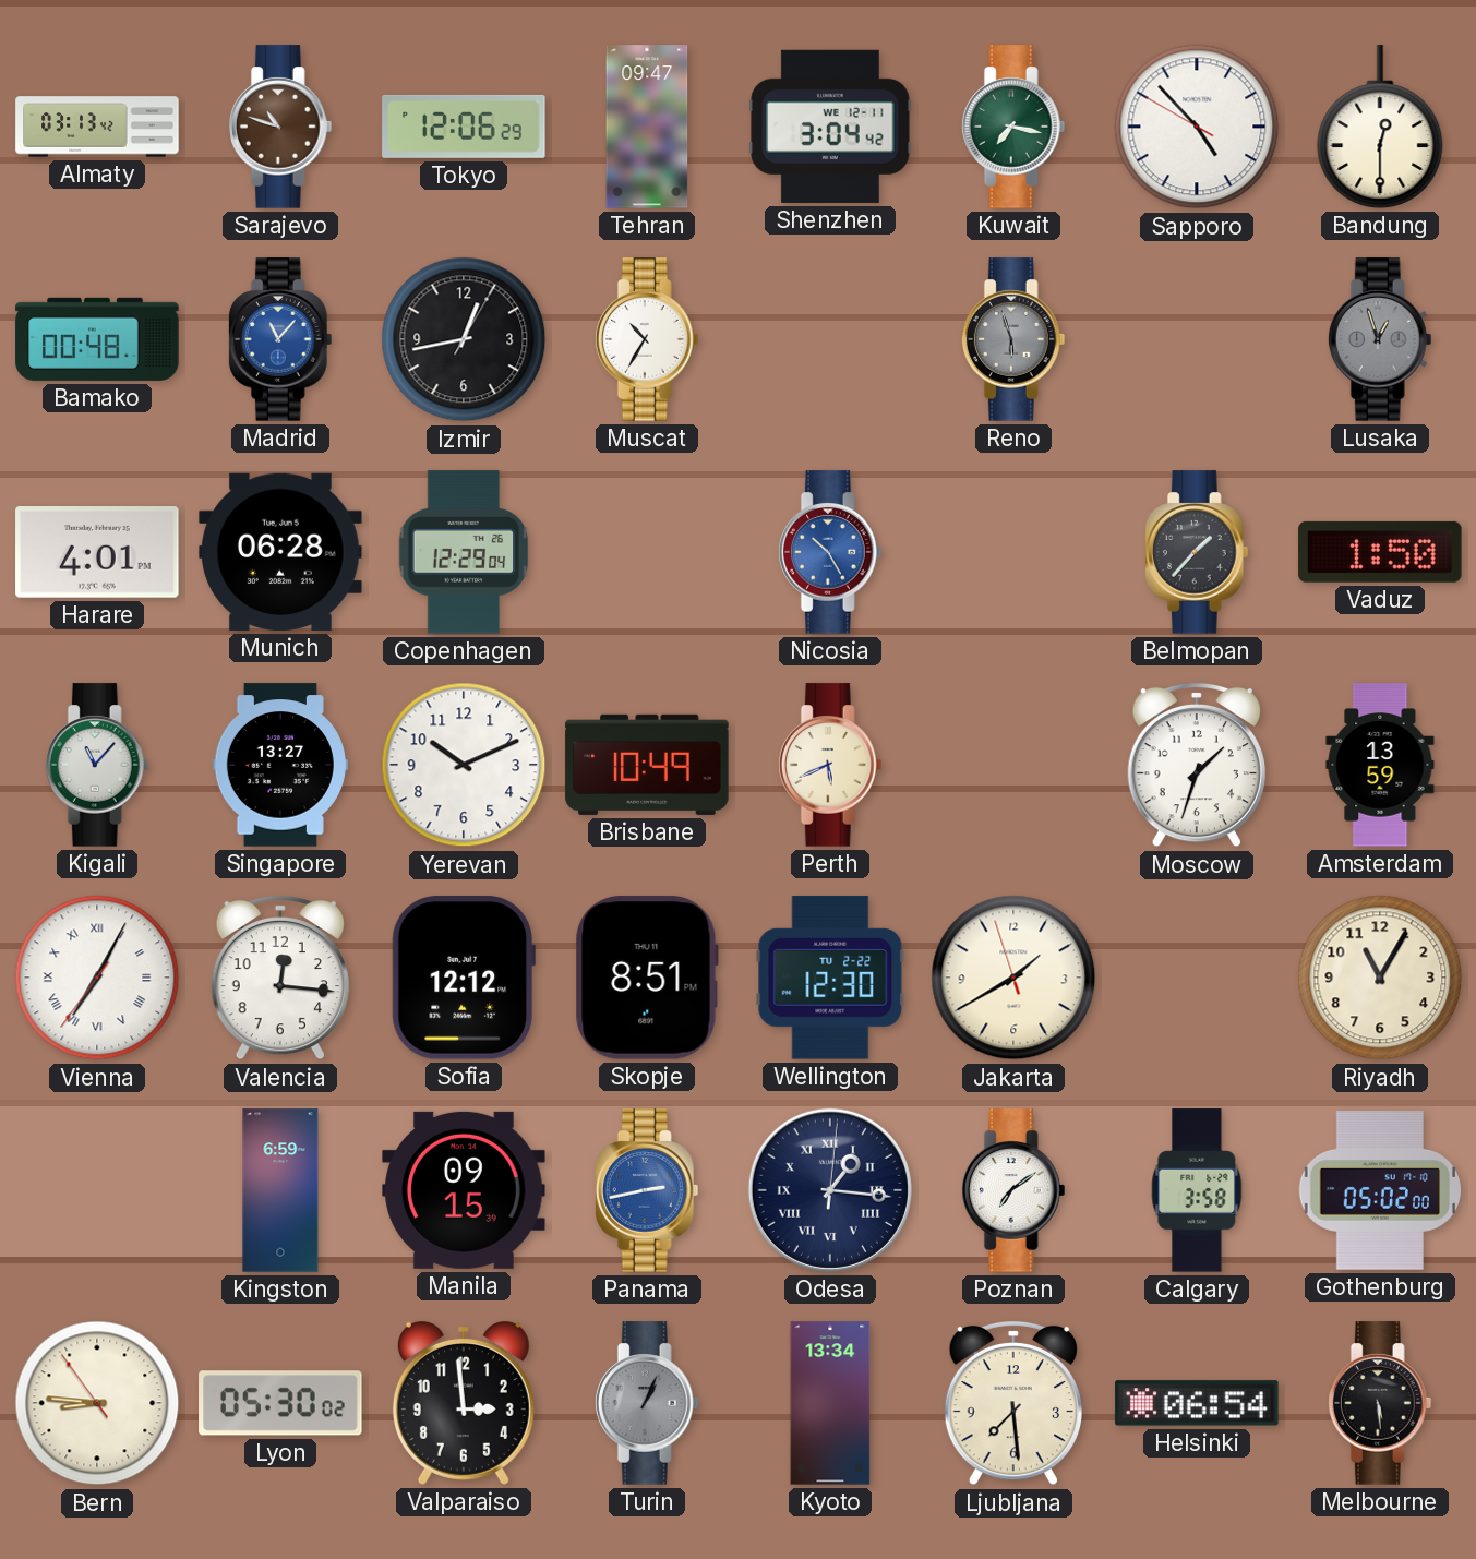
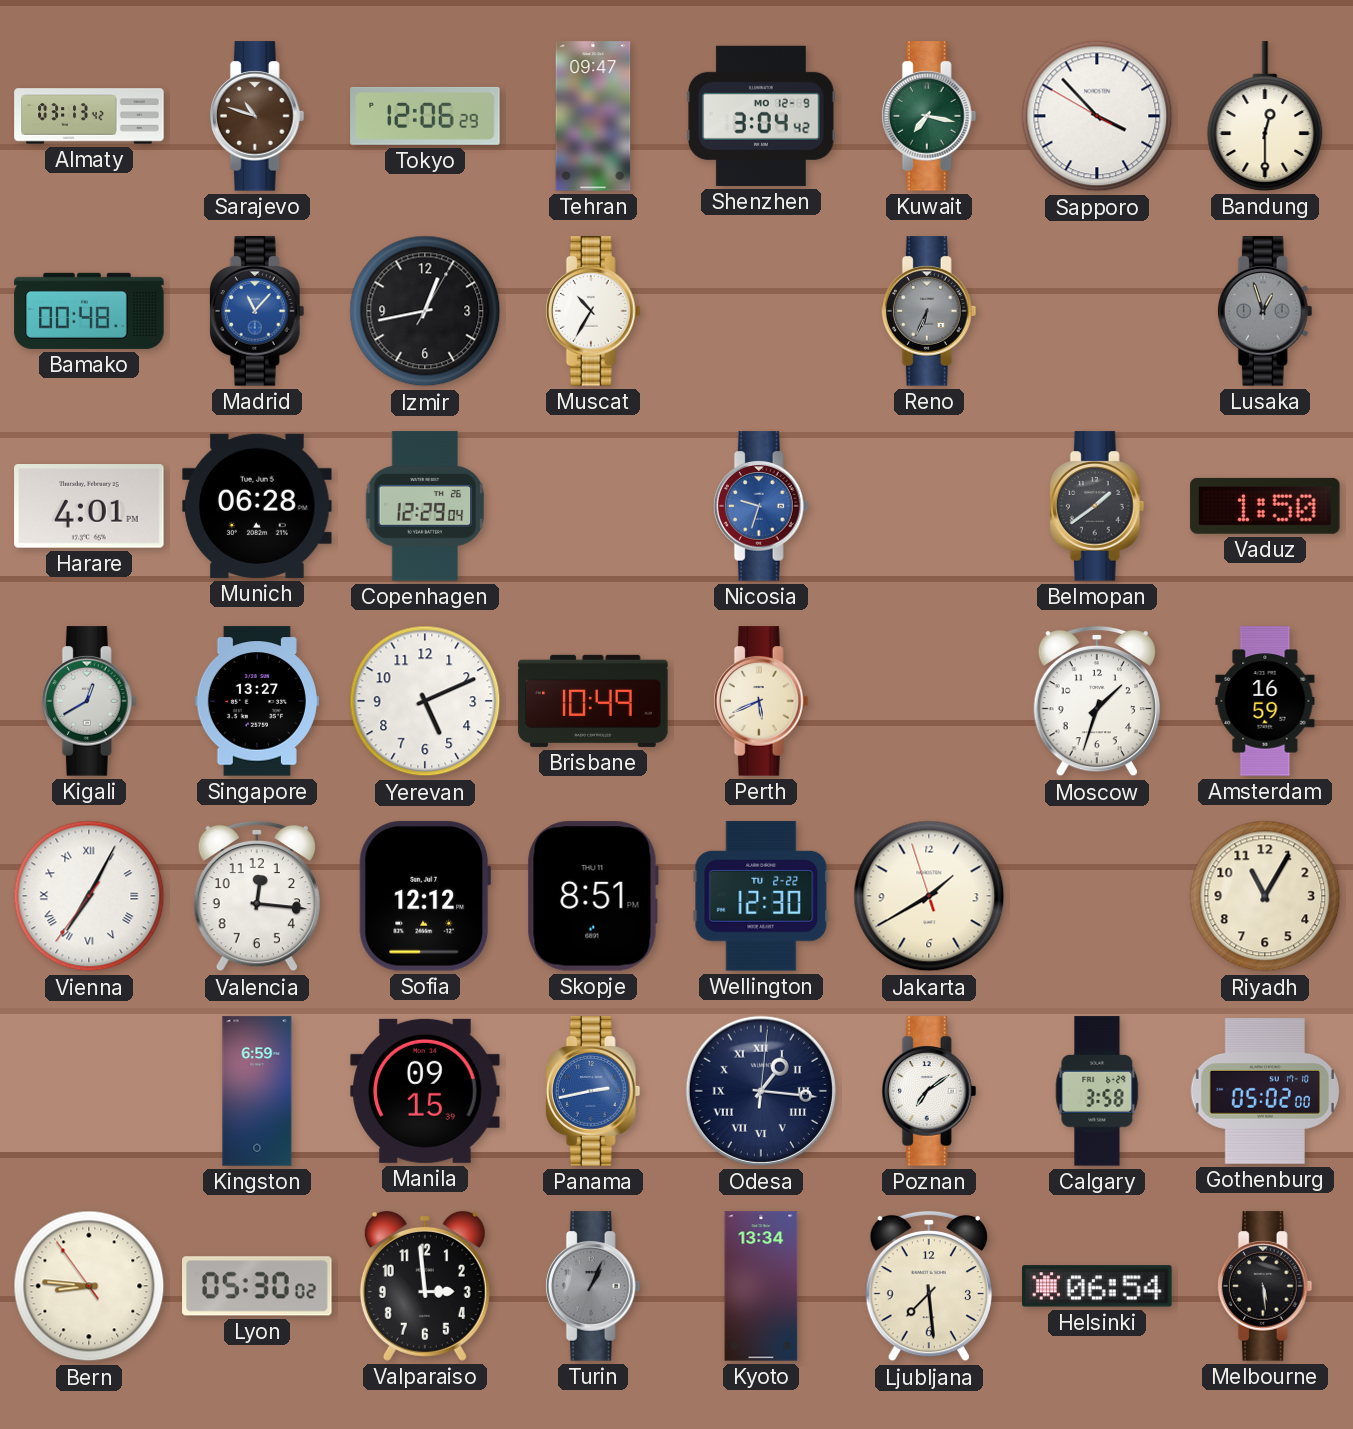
Shenzhen date: WE 12-11 -> MO 12-9 (761, 116)
Sapporo: 4:52 -> 3:52 (1097, 116)
Reno: 5:57 -> 6:34 (929, 311)
Nicosia: 10:25 -> 9:33 (761, 506)
Belmopan: 1:37 -> 1:39 (1097, 506)
Kigali: 11:07 -> 12:40 (89, 701)
Yerevan: 10:11 -> 5:11 (425, 701)
Amsterdam: 13:59 -> 16:59 (1265, 701)
